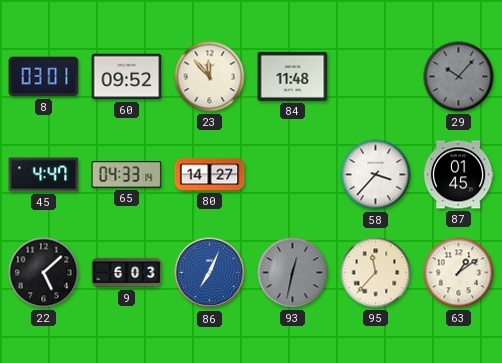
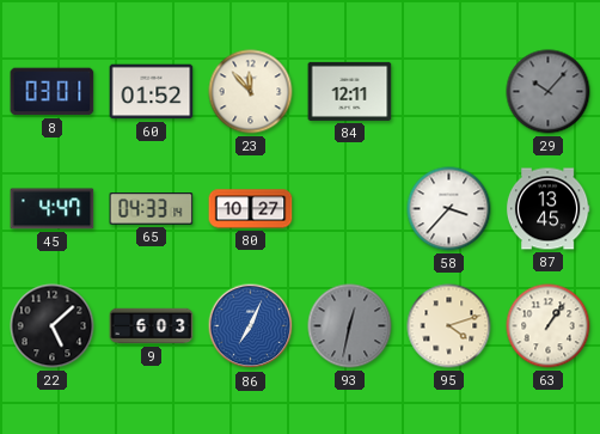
60: 09:52 -> 01:52 (152, 92)
84: 11:48 -> 12:11 (350, 91)
80: 14:27 -> 10:27 (251, 209)
87: 01:45 -> 13:45 (547, 209)
95: 11:37 -> 4:12 (449, 326)
63: 1:09 -> 1:06 (549, 326)
